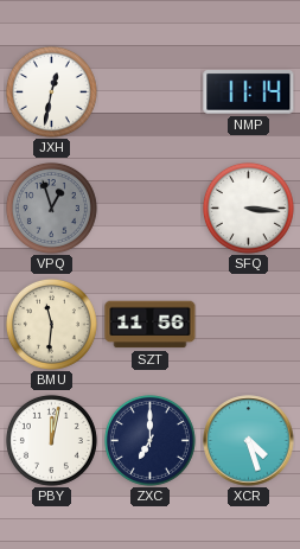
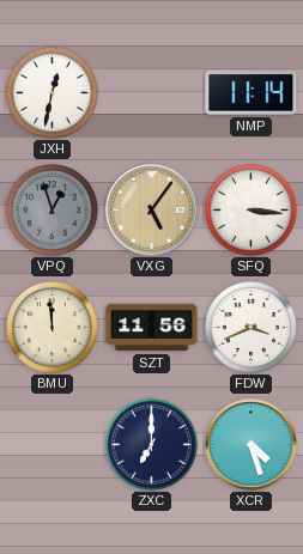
VXG: none -> 5:06 (152, 211)
BMU: 11:31 -> 11:59 (51, 327)
FDW: none -> 3:41 (250, 327)
PBY: 12:02 -> none (51, 440)
